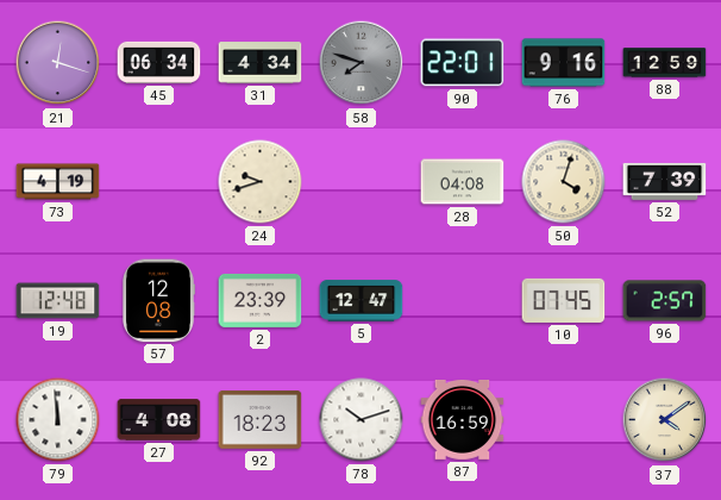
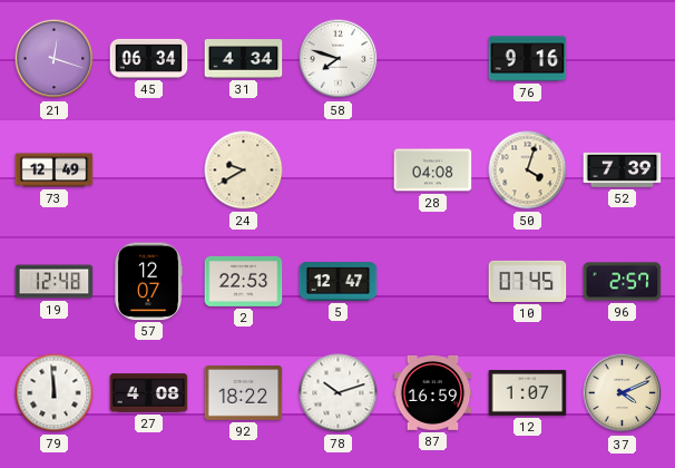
58 dial: grey -> white (339, 59)
90: 22:01 -> none (463, 63)
88: 12:59 -> none (665, 63)
73: 4:19 -> 12:49 (55, 170)
24: 9:42 -> 9:40 (244, 170)
57: 12:08 -> 12:07 (149, 282)
2: 23:39 -> 22:53 (244, 281)
92: 18:23 -> 18:22 (244, 393)
12: none -> 1:07 (528, 393)
37: 4:09 -> 4:11 (623, 393)
